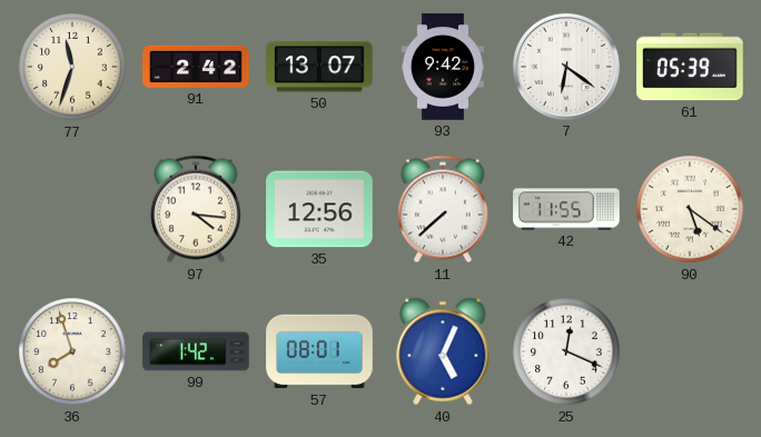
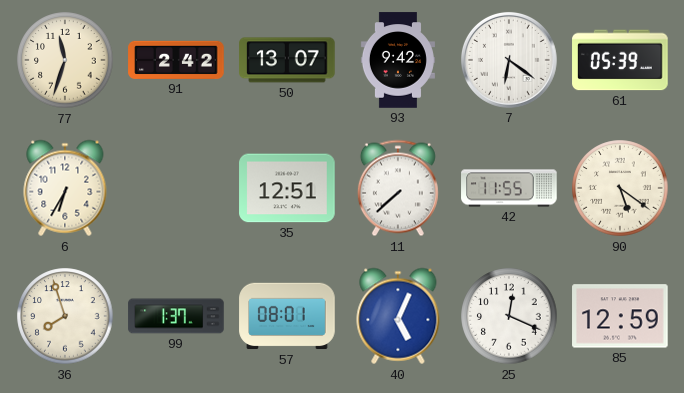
6: none -> 6:35 (65, 188)
97: 4:16 -> none (196, 209)
35: 12:56 -> 12:51 (287, 188)
99: 1:42 -> 1:37 (176, 316)
85: none -> 12:59 (620, 316)
